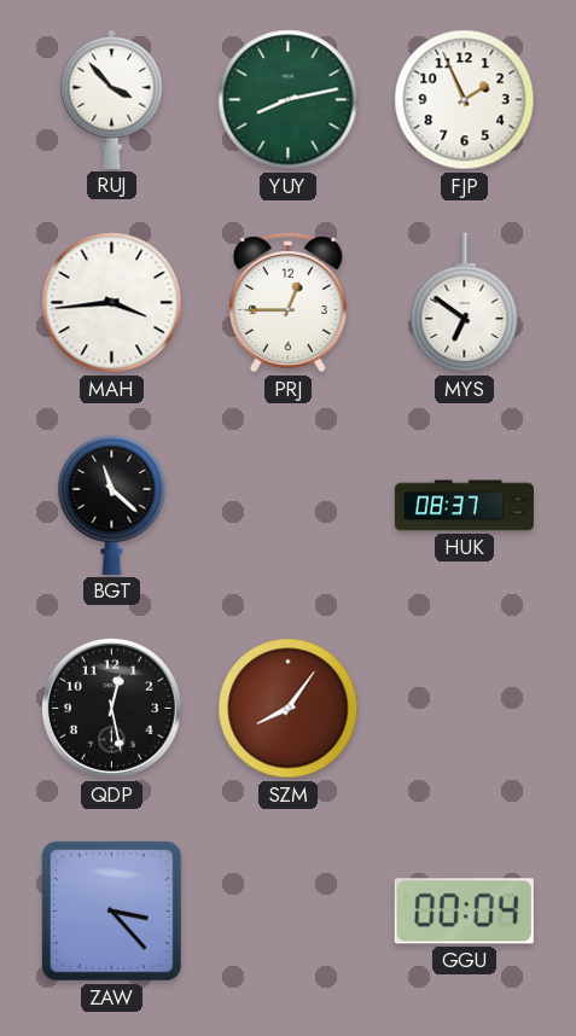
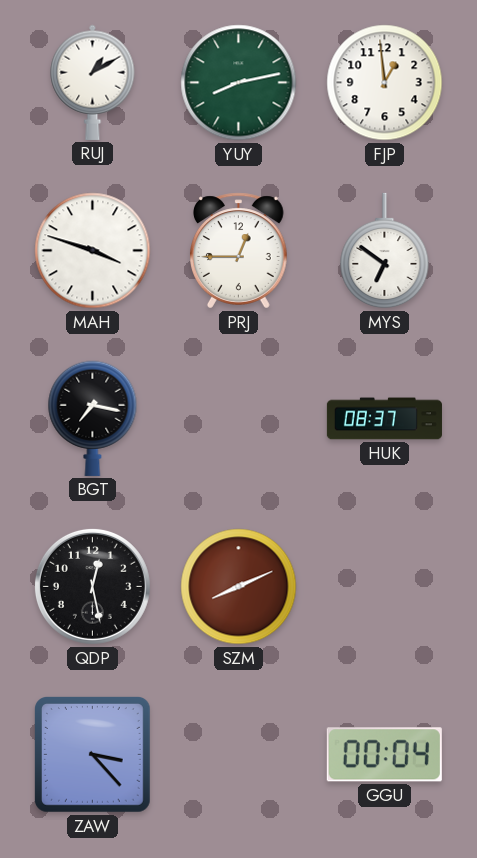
RUJ: 3:53 -> 1:10 (93, 82)
FJP: 1:56 -> 12:59 (385, 83)
MAH: 3:44 -> 3:48 (93, 251)
BGT: 11:22 -> 7:17 (93, 418)
SZM: 8:06 -> 8:11 (239, 587)
